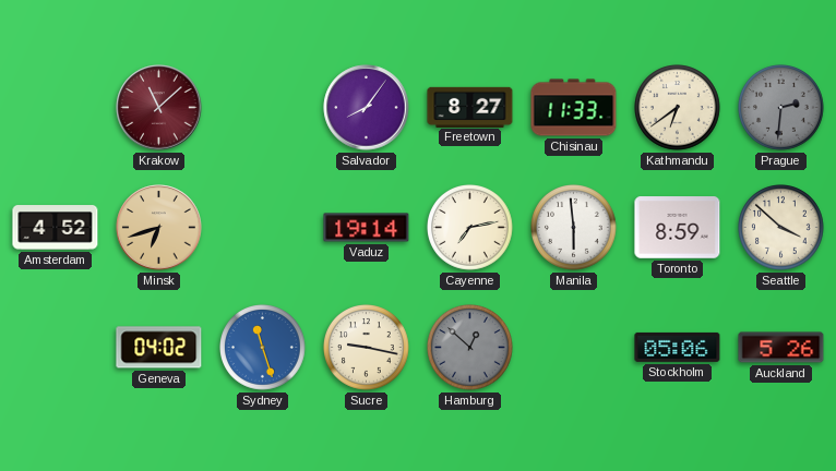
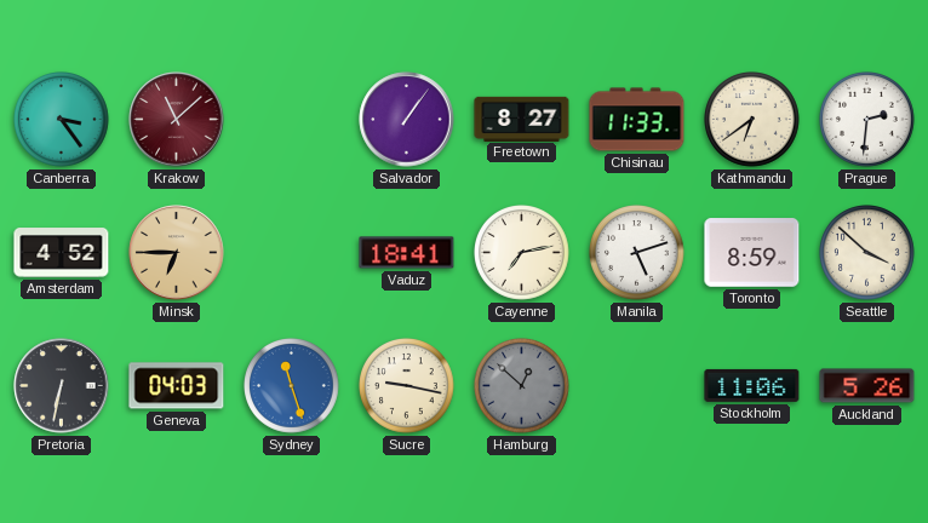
Canberra: none -> 3:24 (62, 120)
Salvador: 8:06 -> 1:06 (407, 120)
Prague dial: grey -> white (867, 120)
Minsk: 6:42 -> 6:45 (177, 253)
Vaduz: 19:14 -> 18:41 (407, 253)
Manila: 5:59 -> 5:12 (637, 253)
Pretoria: none -> 6:32 (62, 386)
Geneva: 04:02 -> 04:03 (177, 386)
Stockholm: 05:06 -> 11:06 (752, 385)
